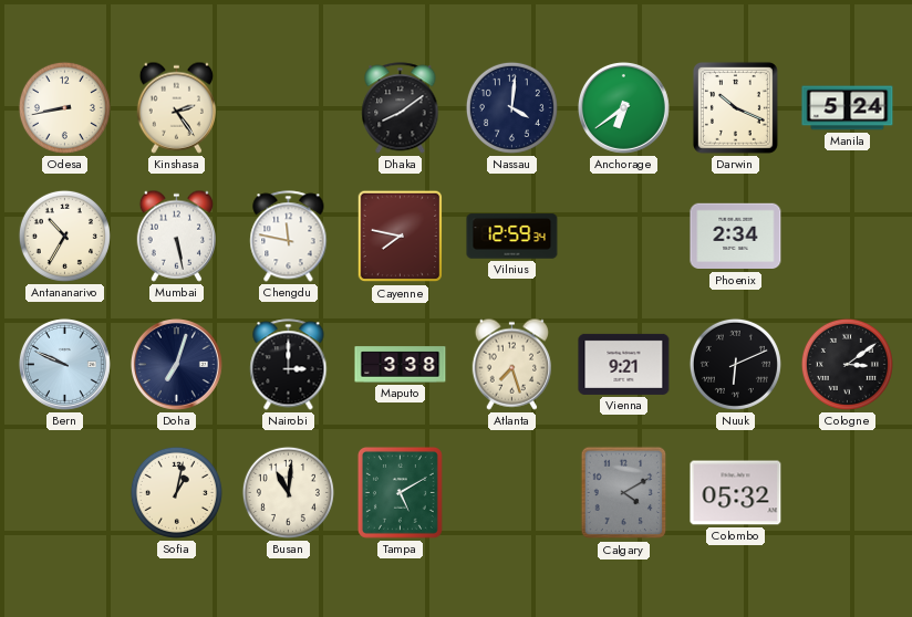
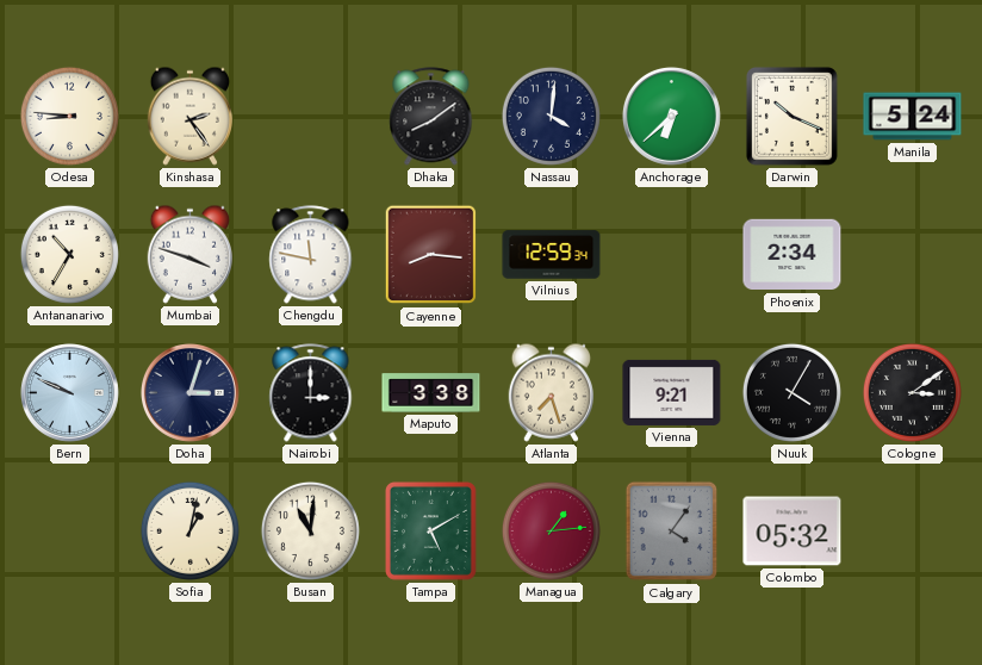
Odesa: 8:43 -> 8:46 (69, 116)
Anchorage: 6:39 -> 6:38 (671, 116)
Mumbai: 5:28 -> 3:48 (189, 254)
Cayenne: 7:47 -> 8:16 (431, 255)
Doha: 7:03 -> 3:03 (189, 392)
Nuuk: 6:11 -> 4:05 (791, 392)
Managua: none -> 1:14 (551, 530)
Calgary: 4:10 -> 4:06 (672, 532)
